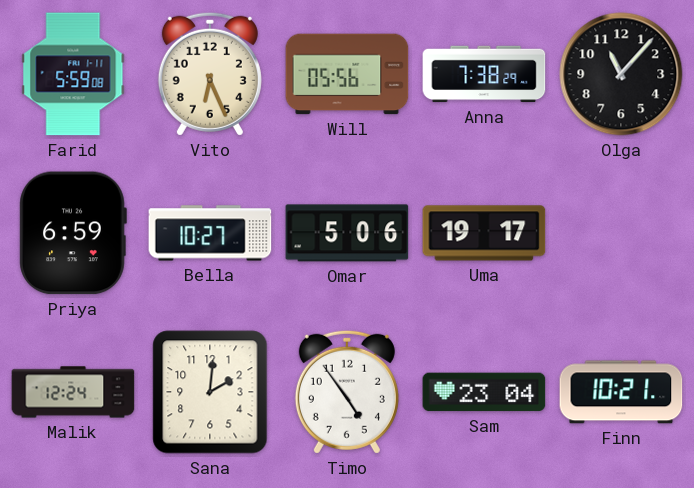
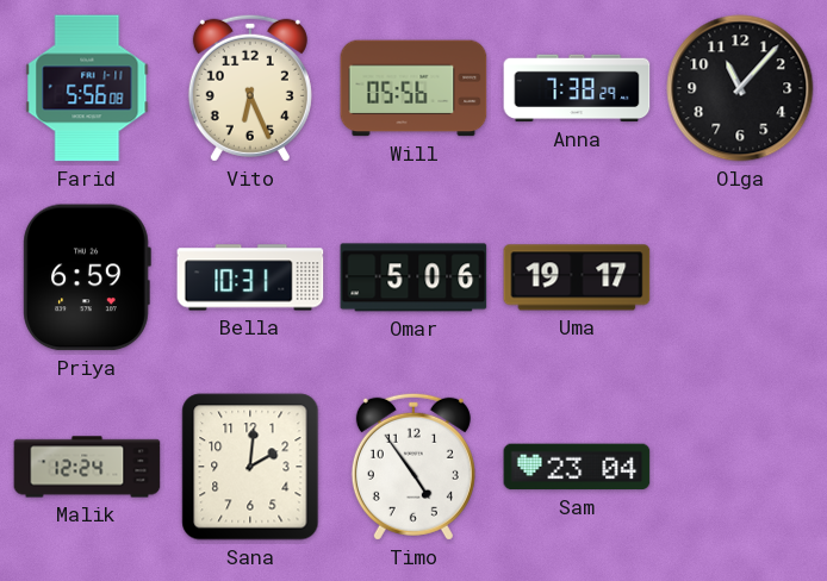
Farid: 5:59 -> 5:56 (87, 88)
Bella: 10:27 -> 10:31 (250, 277)
Finn: 10:21 -> none (621, 392)
